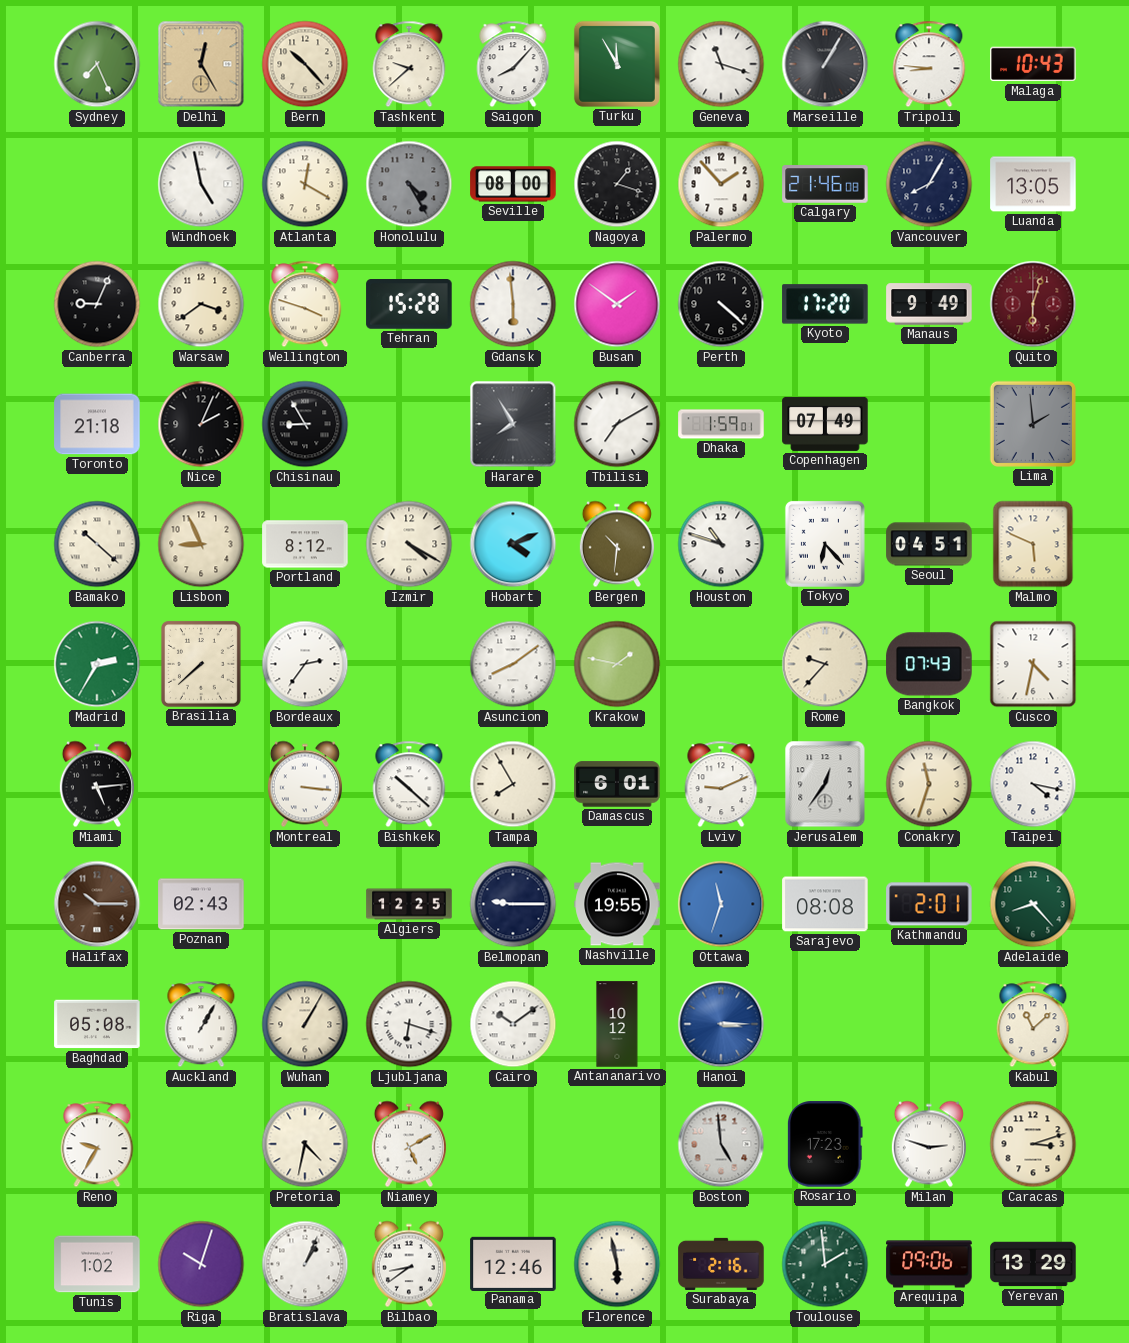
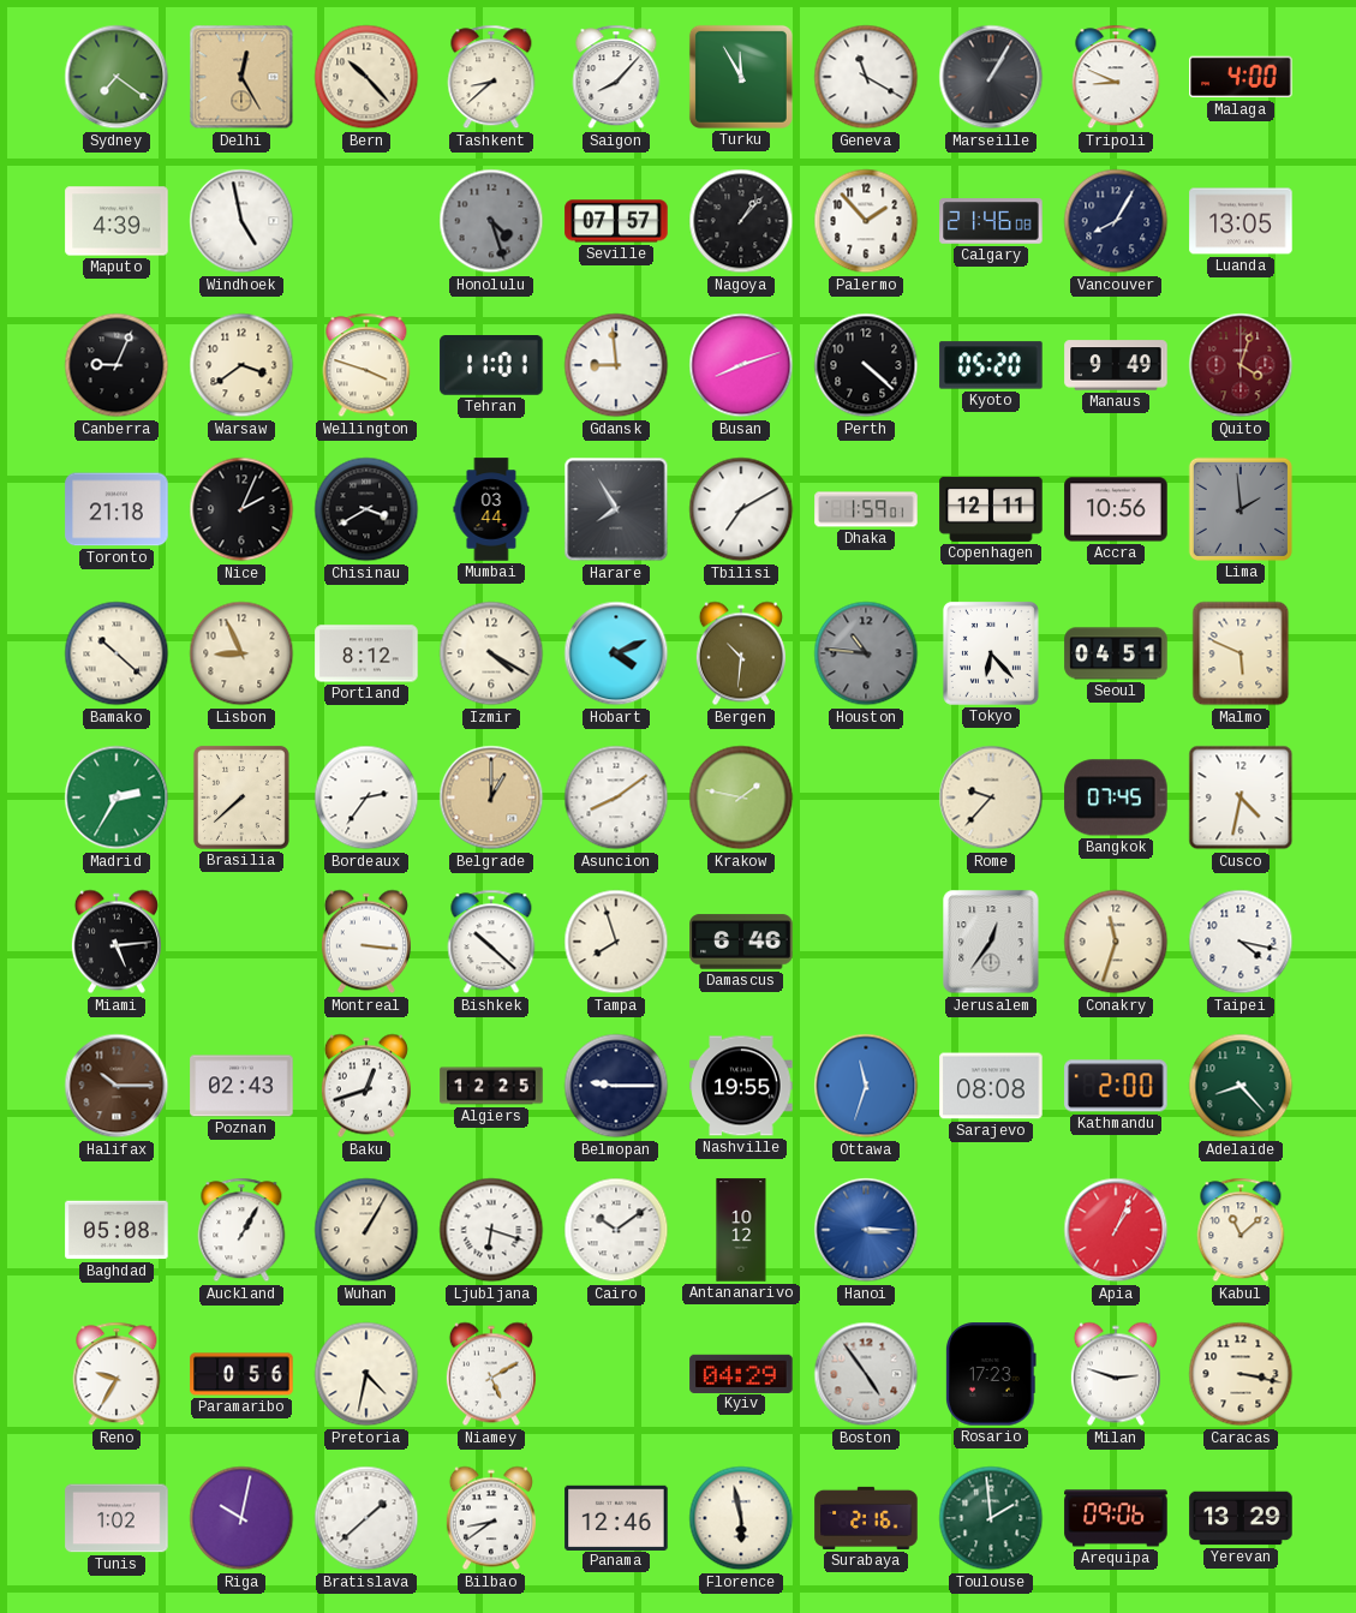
Sydney: 7:26 -> 7:21 (117, 77)
Tashkent: 9:38 -> 8:38 (491, 77)
Geneva: 11:18 -> 11:20 (866, 77)
Tripoli: 8:46 -> 8:49 (1116, 77)
Malaga: 10:43 -> 4:00 (1241, 77)
Maputo: none -> 4:39 (117, 221)
Atlanta: 12:20 -> none (305, 184)
Honolulu: 4:25 -> 4:27 (491, 221)
Seville: 08:00 -> 07:57 (616, 221)
Nagoya: 1:18 -> 1:07 (741, 221)
Tehran: 15:28 -> 11:01 (491, 365)
Gdansk: 5:59 -> 8:59 (616, 365)
Busan: 1:51 -> 8:12 (741, 365)
Kyoto: 17:20 -> 05:20 (991, 365)
Quito: 6:03 -> 4:03 (1241, 365)
Chisinau: 8:55 -> 3:40 (366, 509)
Mumbai: none -> 03:44 (491, 509)
Copenhagen: 07:49 -> 12:11 (991, 509)
Accra: none -> 10:56 (1116, 509)
Houston: 10:48 -> 10:46 (866, 653)
Houston dial: white -> grey (866, 653)
Belgrade: none -> 1:00 (491, 797)
Bangkok: 07:43 -> 07:45 (1116, 797)
Tampa: 7:55 -> 7:57 (616, 942)
Damascus: 6:01 -> 6:46 (741, 942)
Lviv: 9:11 -> none (721, 784)
Baku: none -> 12:42 (366, 1086)
Kathmandu: 2:01 -> 2:00 (1116, 1086)
Apia: none -> 1:04 (1116, 1230)
Paramaribo: none -> 0:56 (241, 1374)
Kyiv: none -> 04:29 (741, 1373)
Boston: 4:59 -> 4:54 (866, 1374)
Caracas: 3:12 -> 3:17 (1241, 1374)
Riga: 10:03 -> 10:02 (241, 1518)
Bratislava: 1:04 -> 1:38 (366, 1518)
